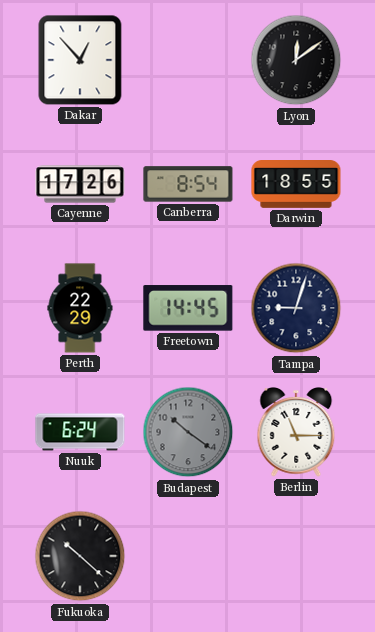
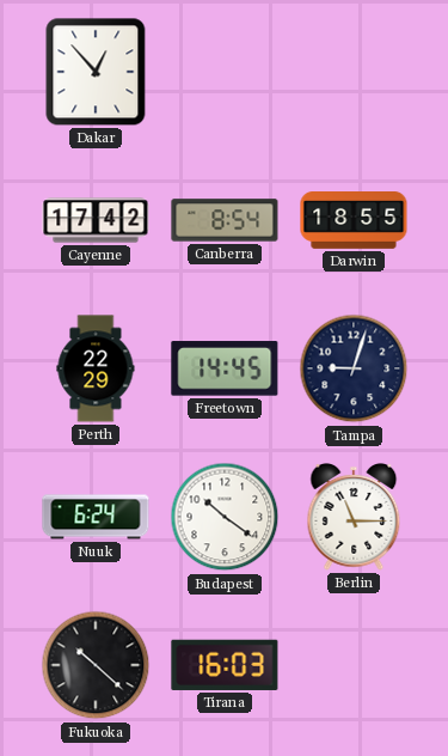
Lyon: 12:09 -> none (296, 60)
Cayenne: 17:26 -> 17:42 (96, 220)
Budapest dial: grey -> white (225, 517)
Tirana: none -> 16:03 (225, 665)
